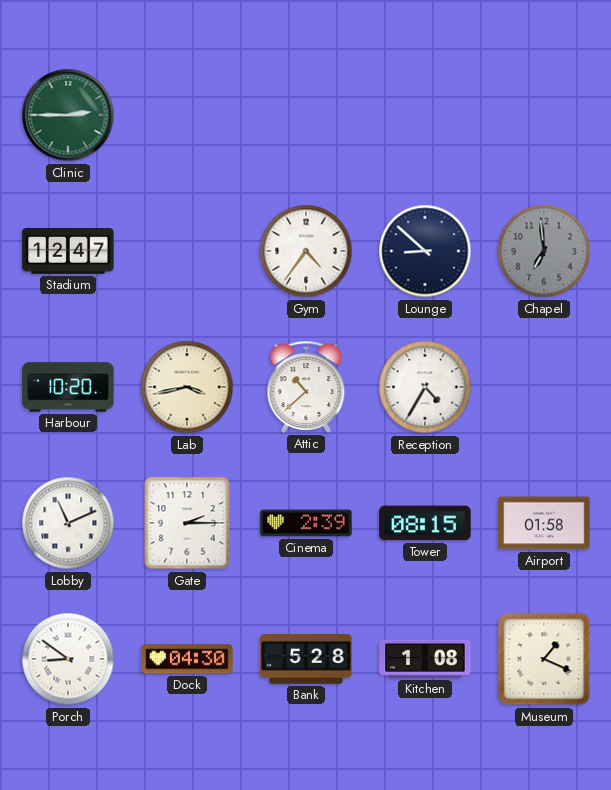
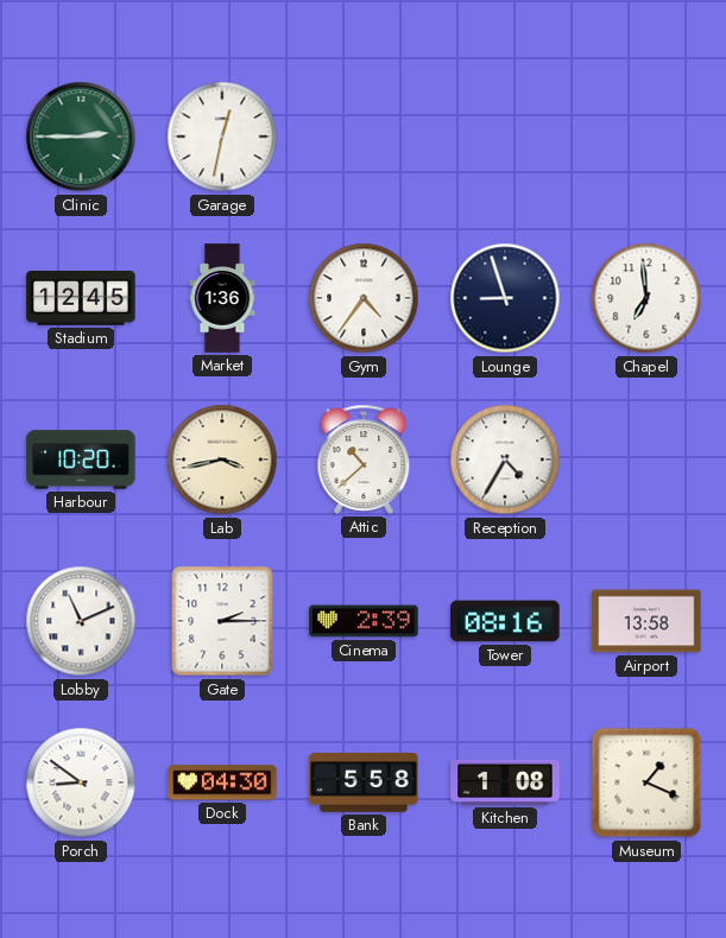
Garage: none -> 12:32 (222, 137)
Stadium: 12:47 -> 12:45 (81, 299)
Market: none -> 1:36 (222, 298)
Lounge: 8:52 -> 8:57 (505, 298)
Chapel dial: grey -> white (646, 298)
Tower: 08:15 -> 08:16 (505, 621)
Airport: 01:58 -> 13:58 (646, 621)
Bank: 5:28 -> 5:58 (364, 784)
